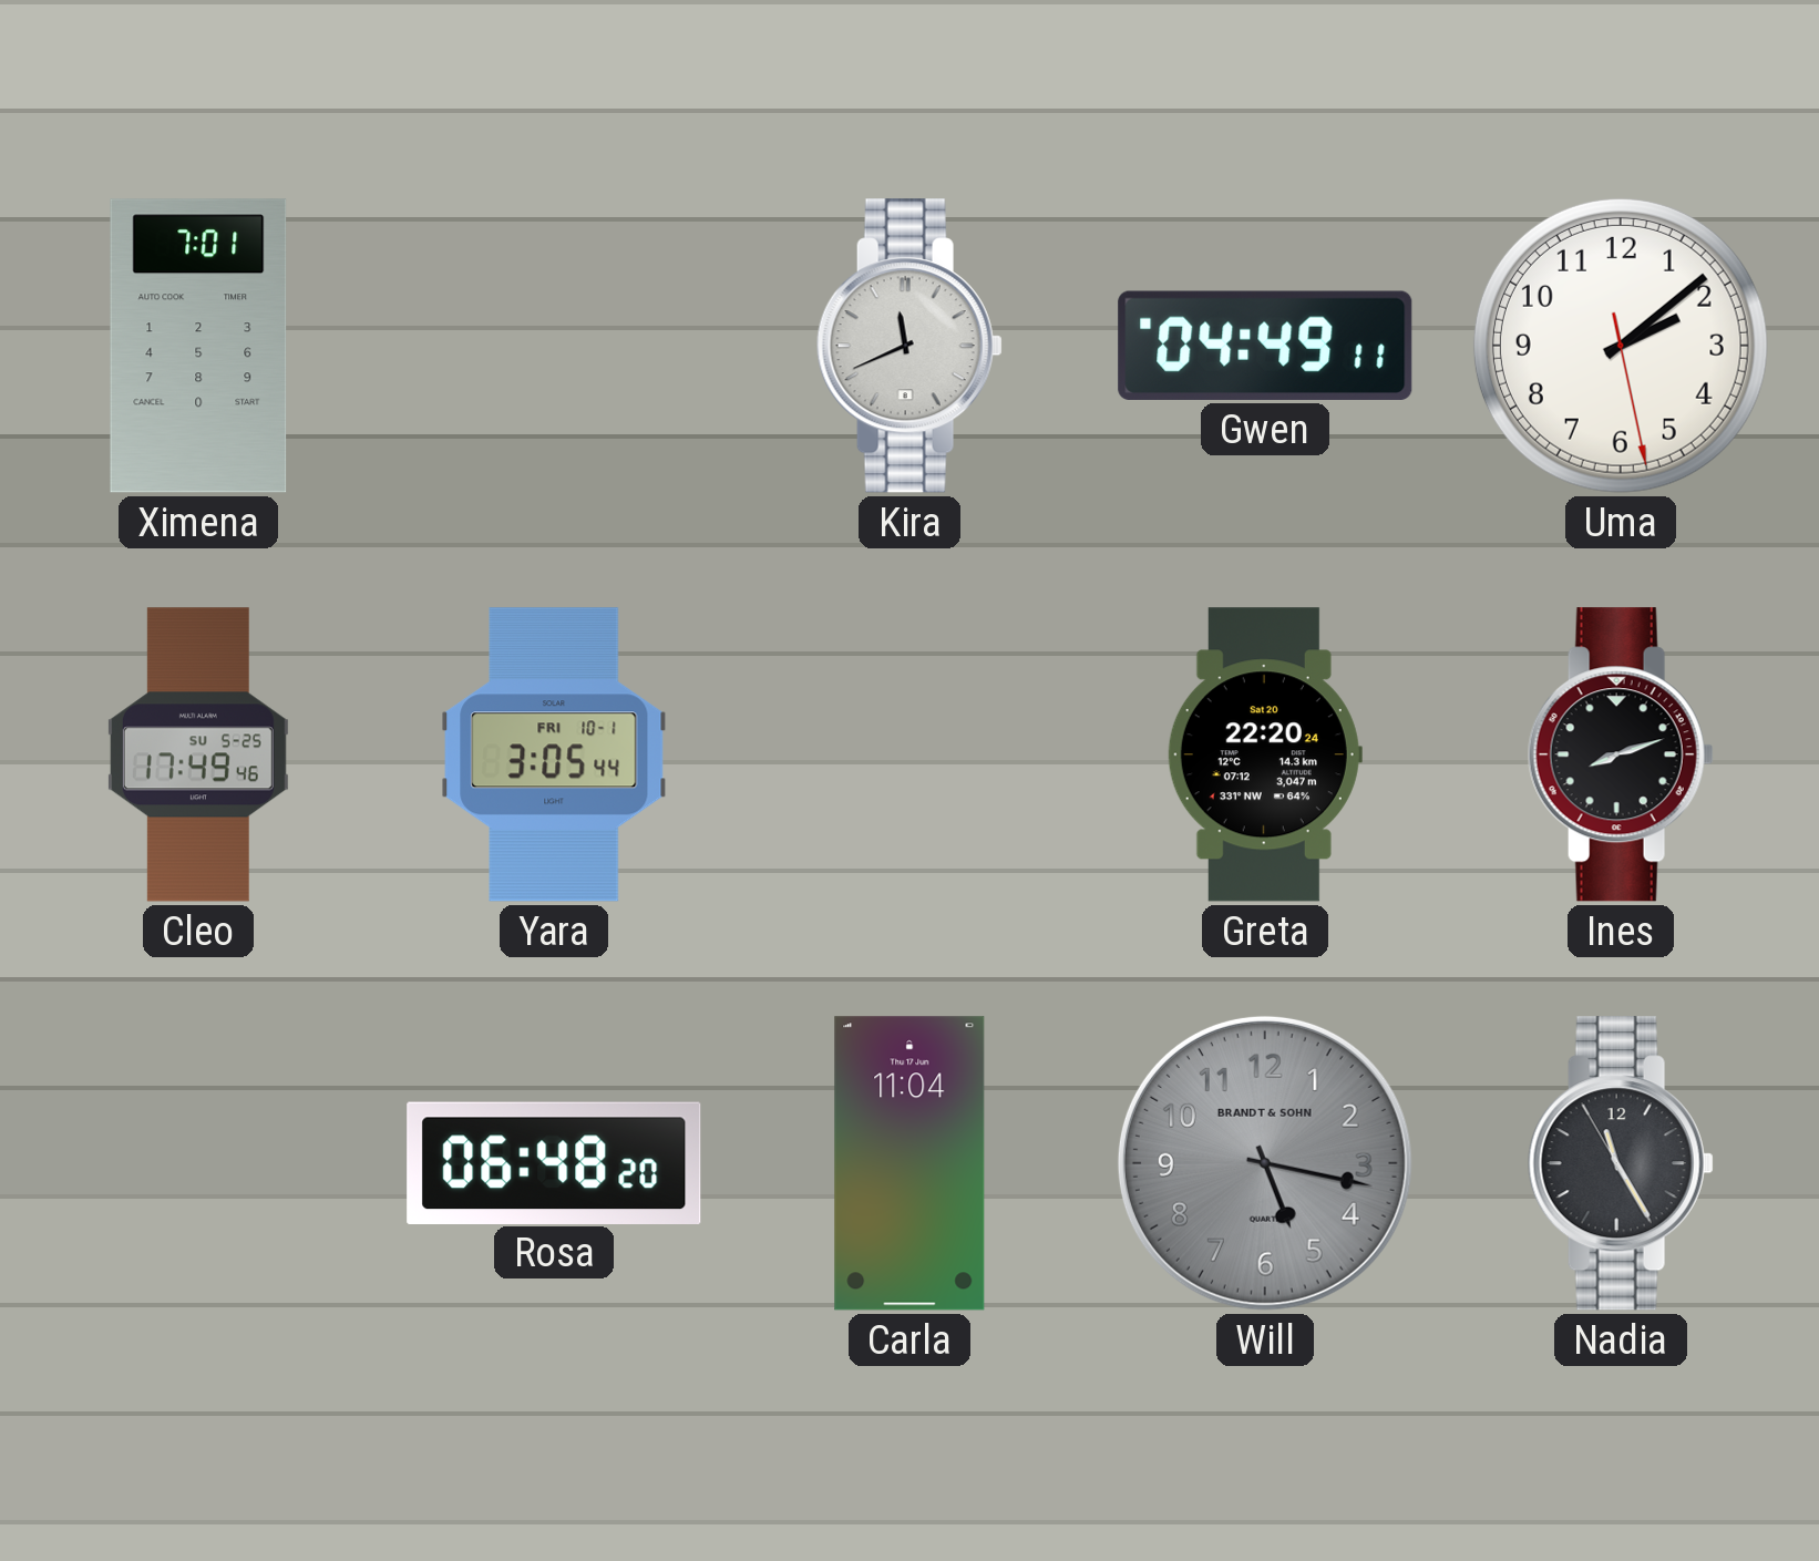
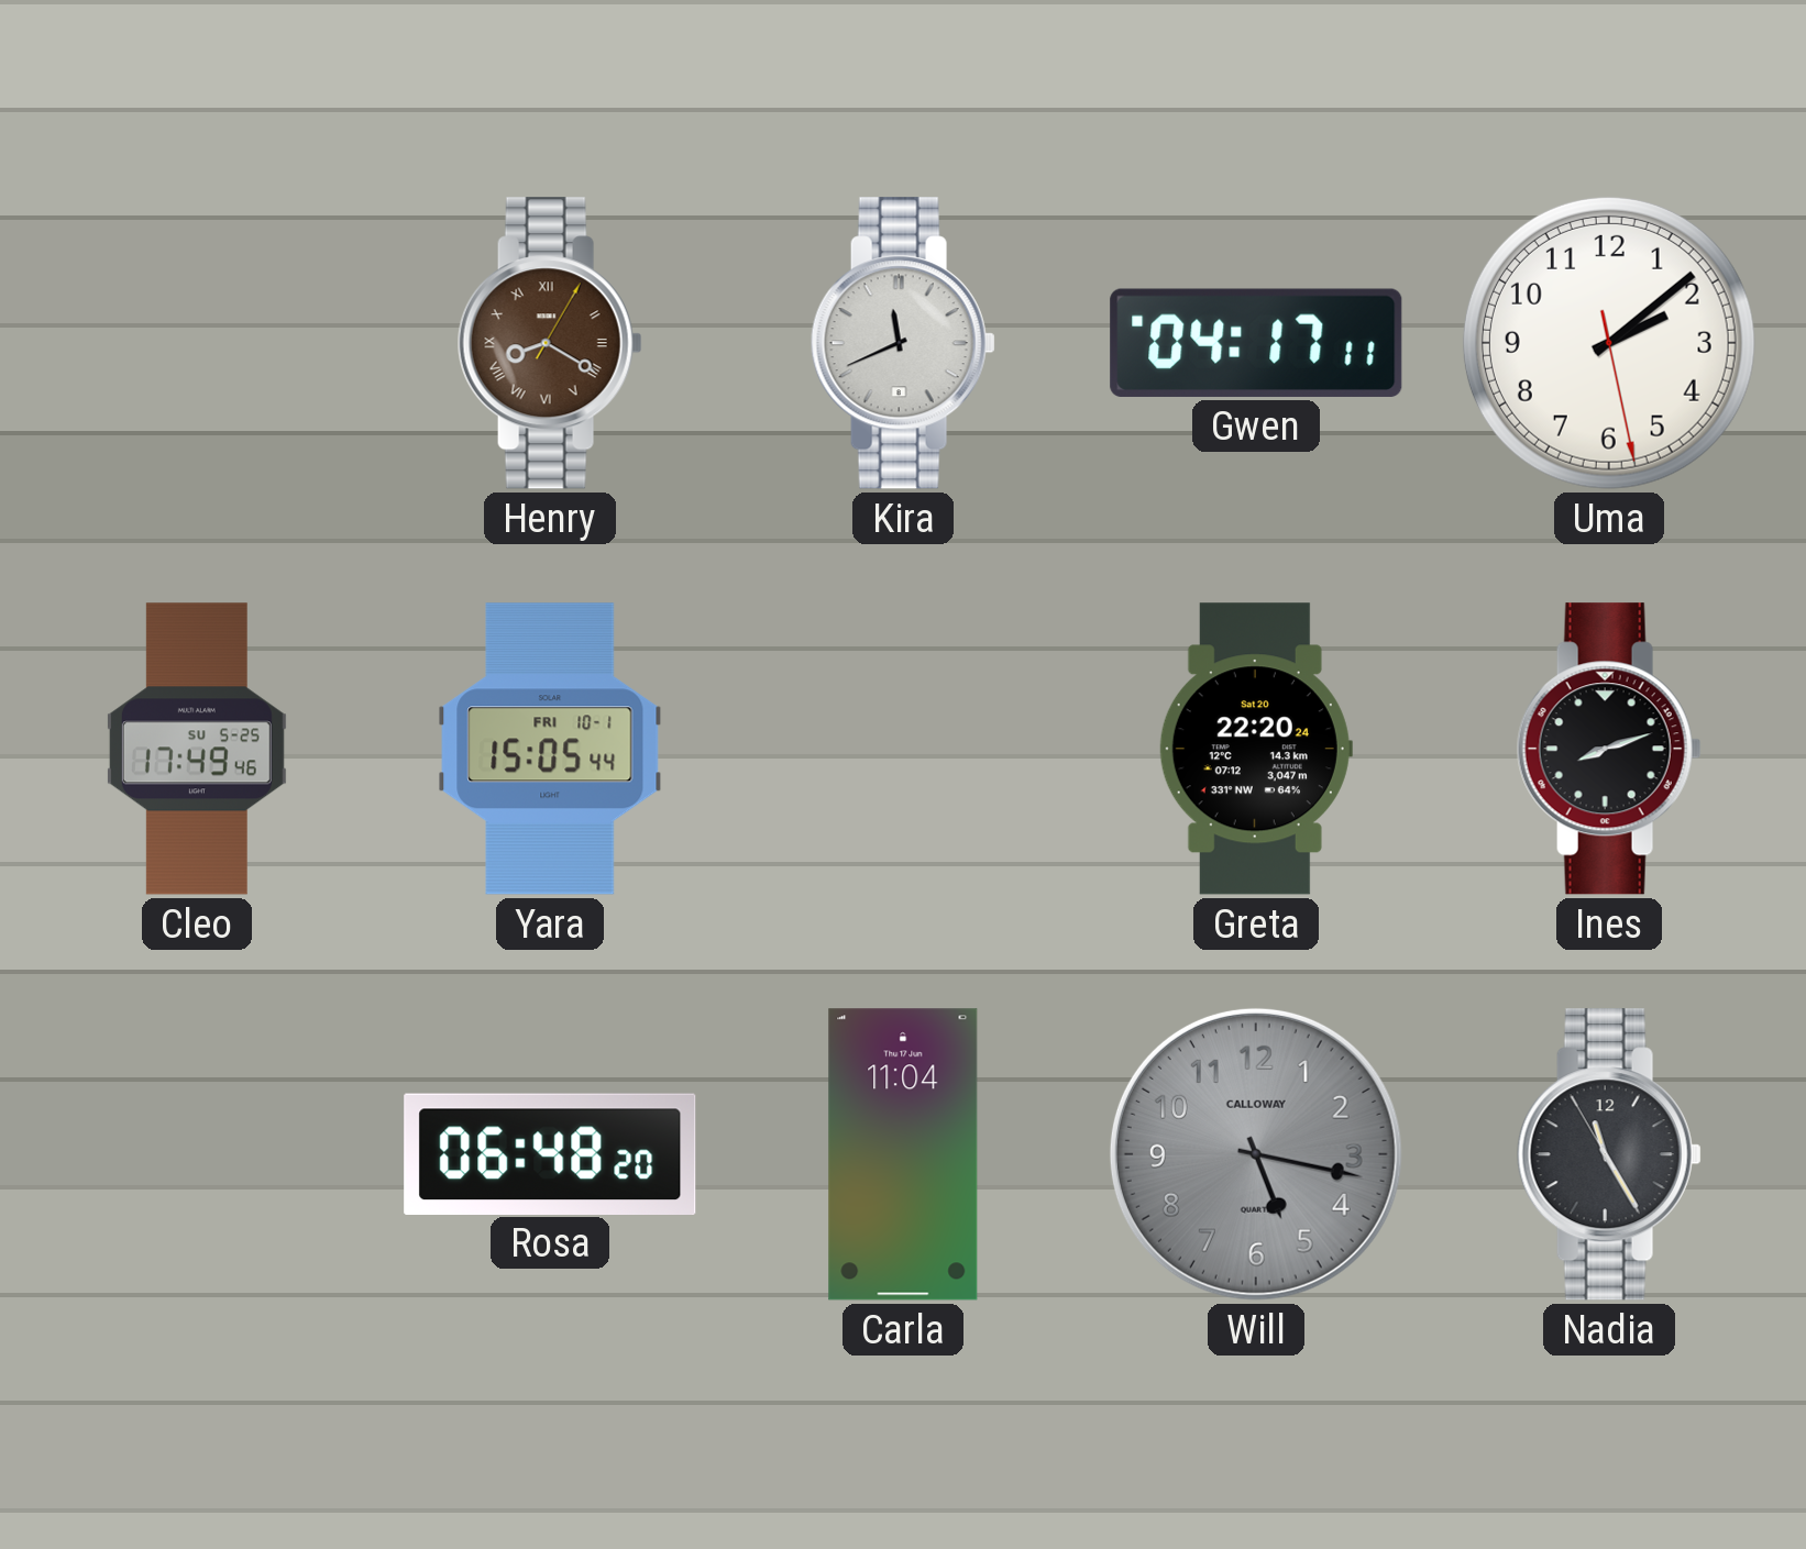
Ximena: 7:01 -> none (198, 346)
Henry: none -> 8:20 (550, 343)
Gwen: 04:49 -> 04:17 (1256, 343)
Yara: 3:05 -> 15:05 (550, 749)
Will brand: BRANDT & SOHN -> CALLOWAY (1256, 1154)
